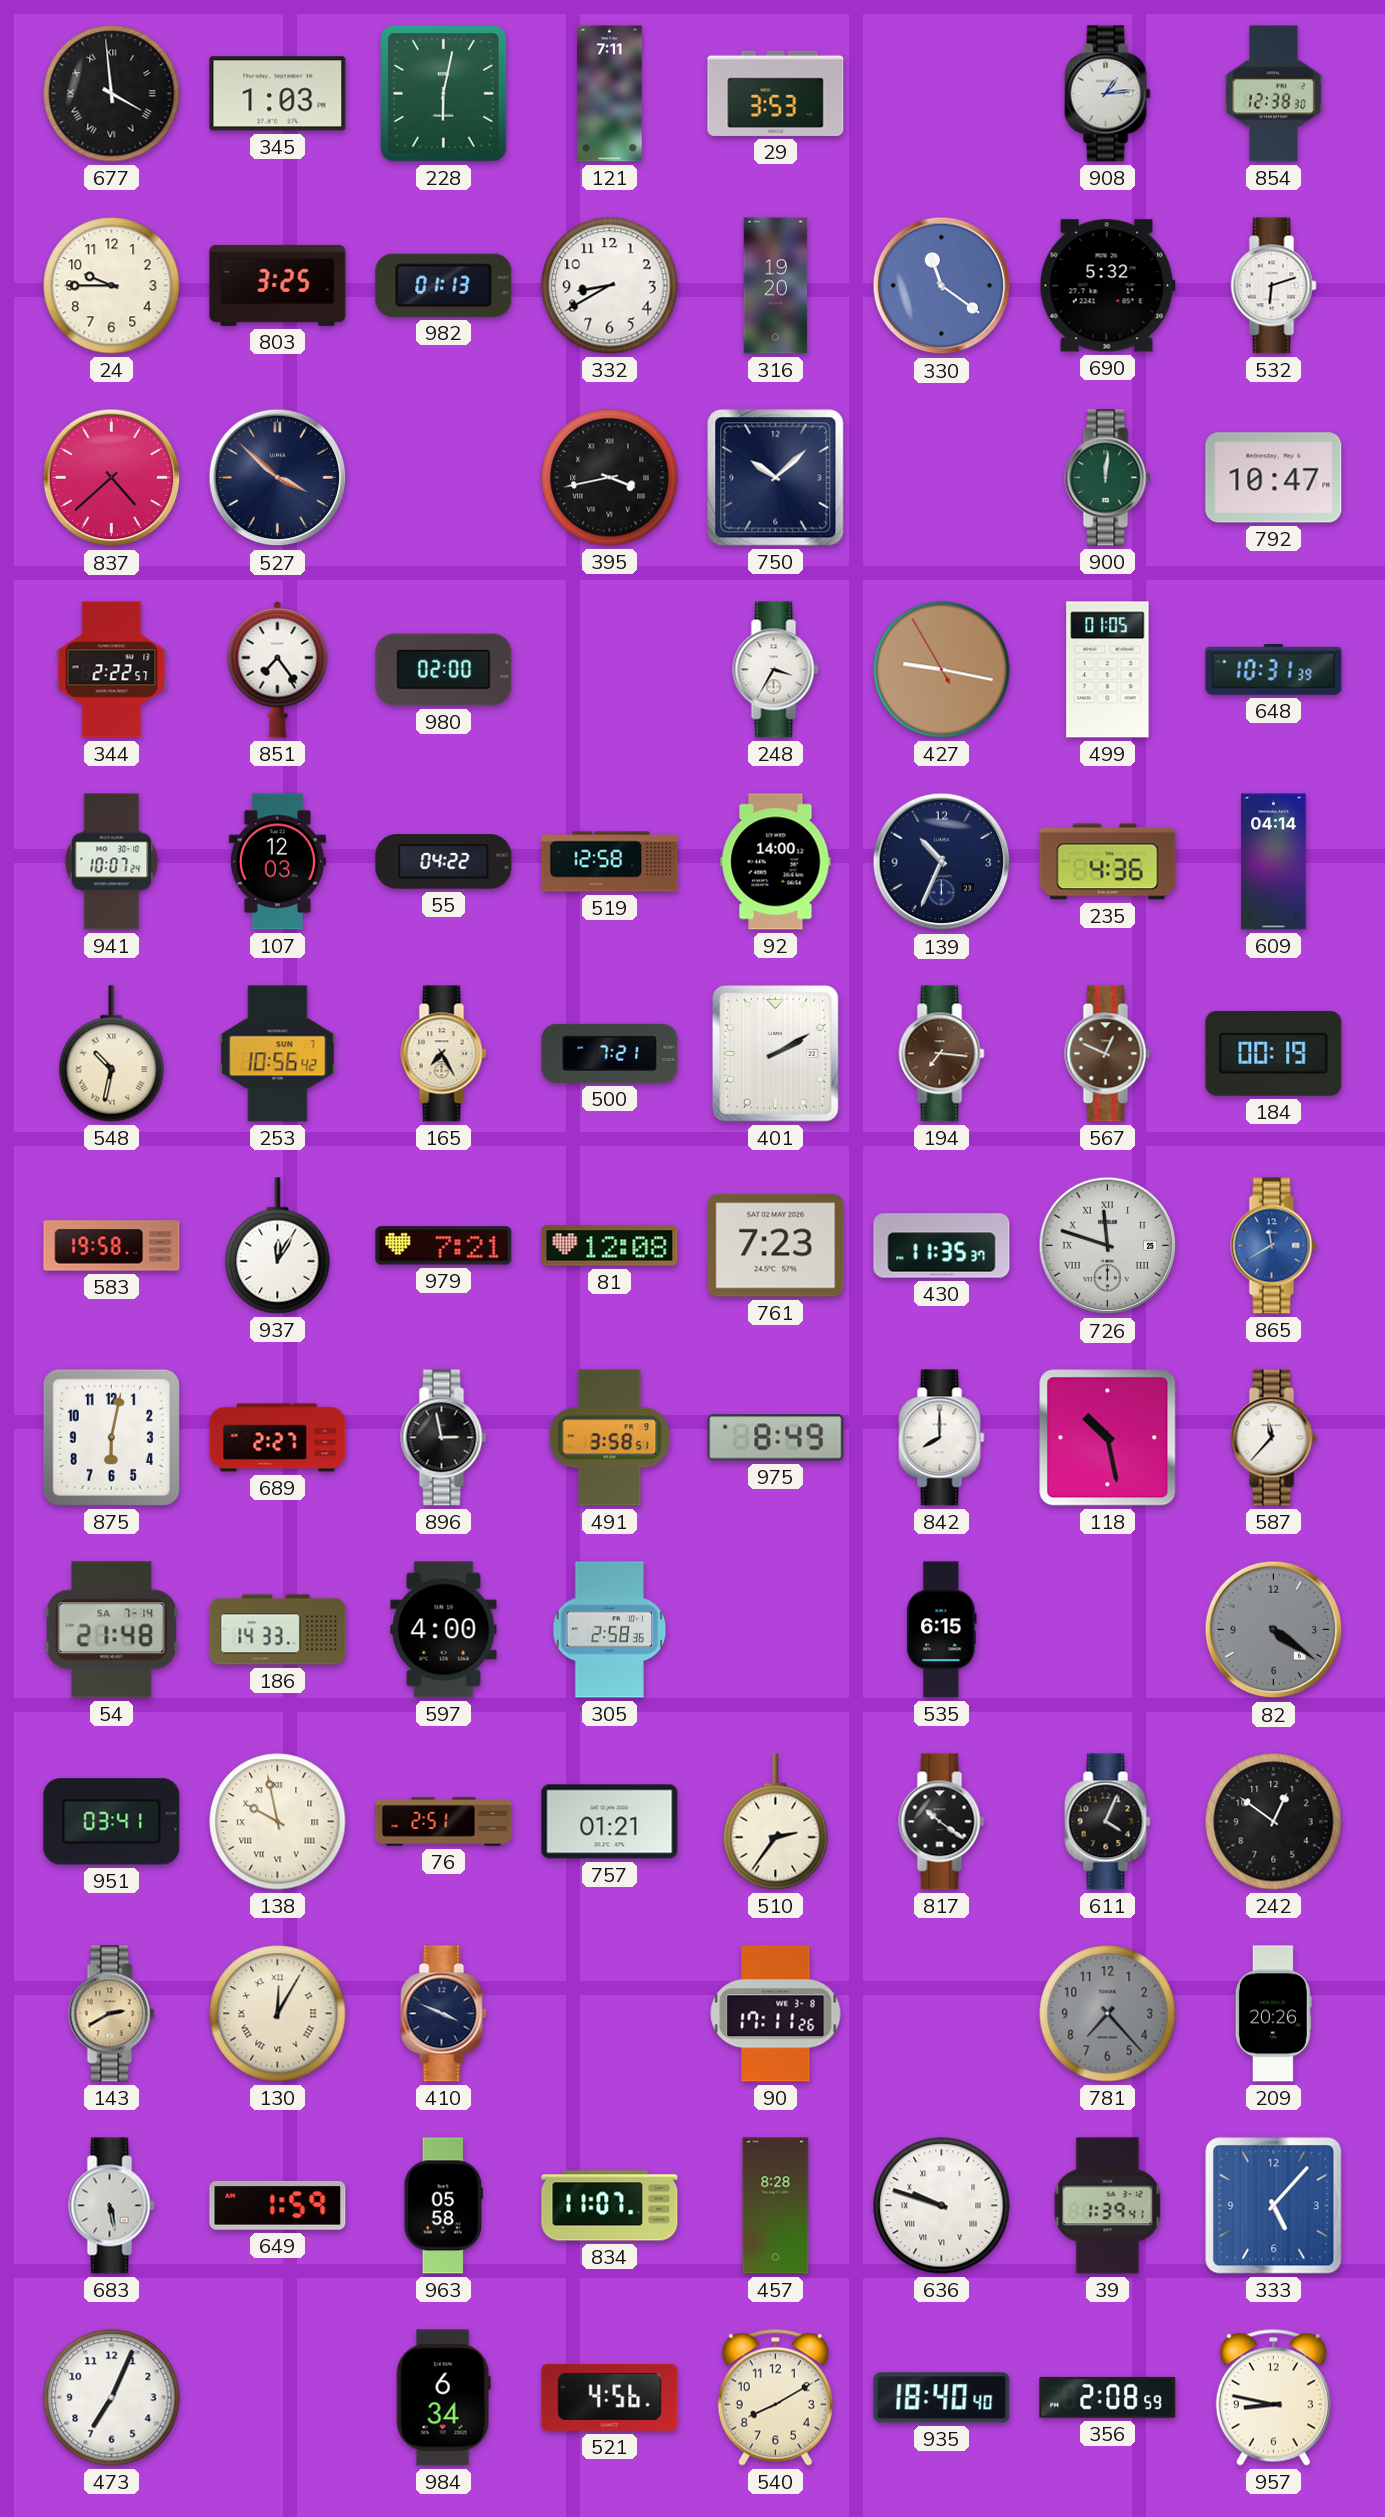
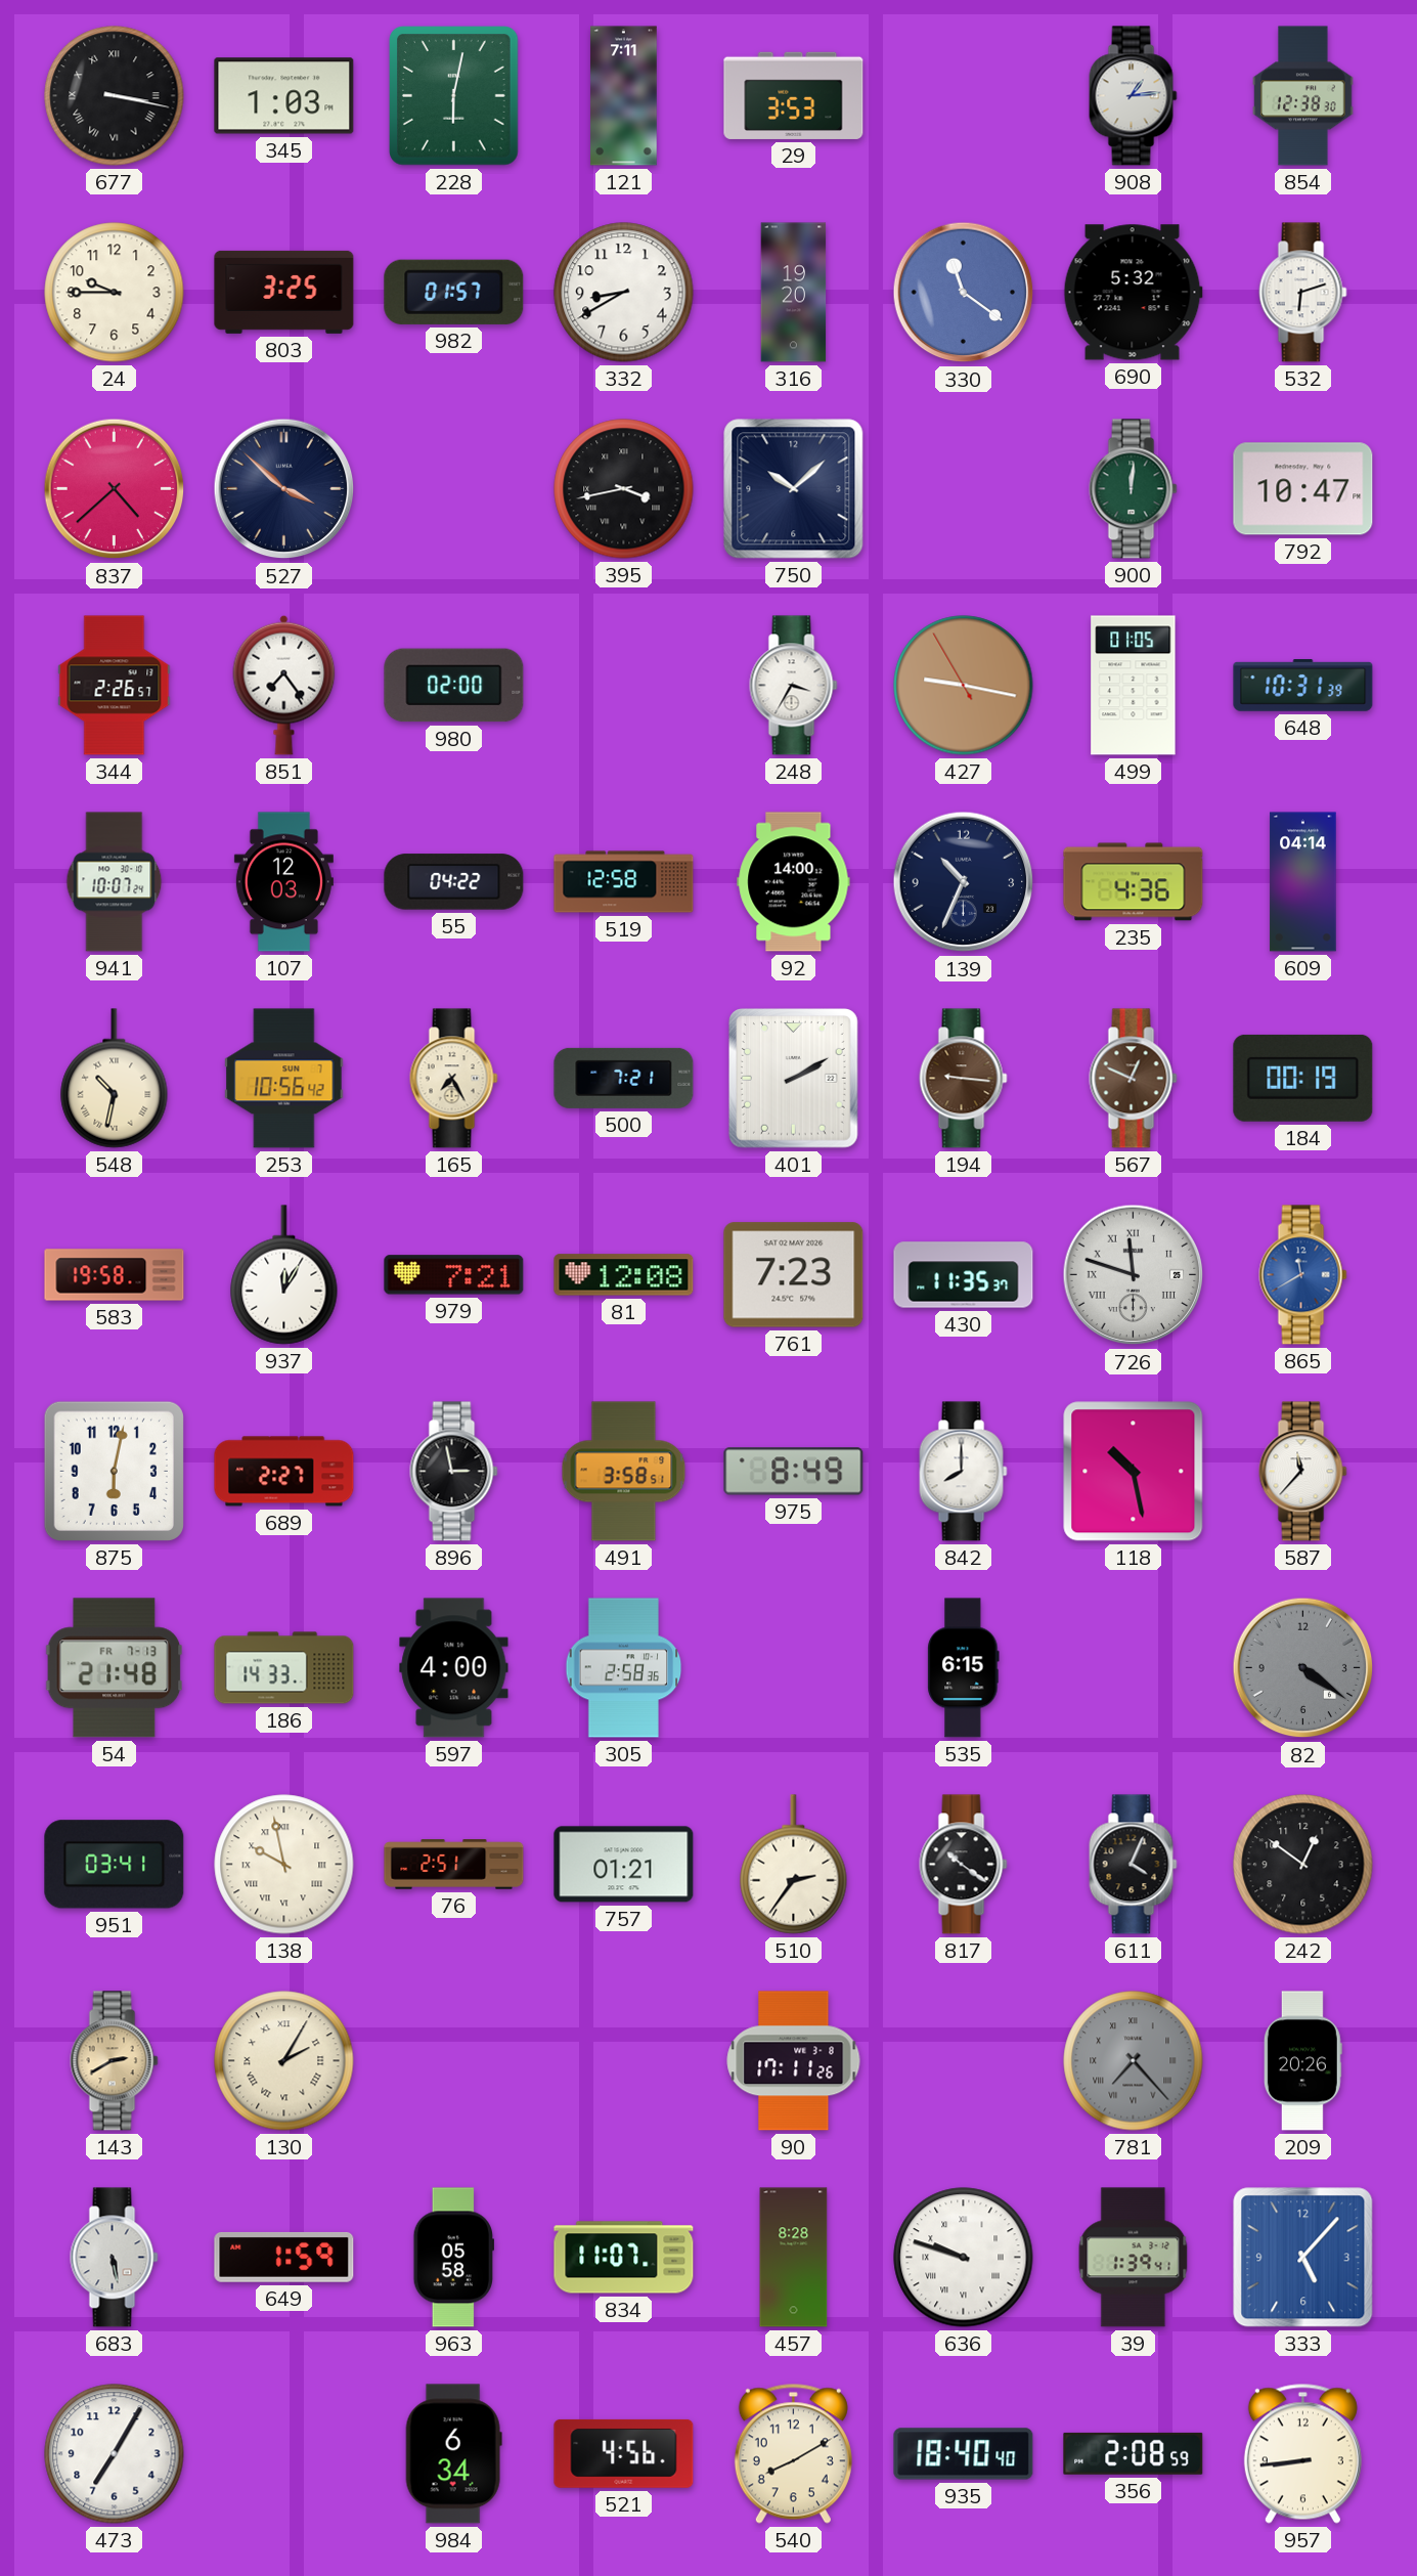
677: 3:59 -> 3:17 (115, 96)
982: 01:13 -> 01:57 (454, 292)
344: 2:22 -> 2:26 (115, 686)
194: 7:16 -> 9:16 (964, 1079)
54 date: SA 7-14 -> FR 7-13 (115, 1668)
130: 12:05 -> 2:05 (284, 2061)
410: 3:49 -> none (444, 2014)
781 numerals: Arabic -> Roman (1134, 2061)
473: 7:04 -> 7:05 (115, 2454)
957: 8:47 -> 8:44 (1302, 2453)
